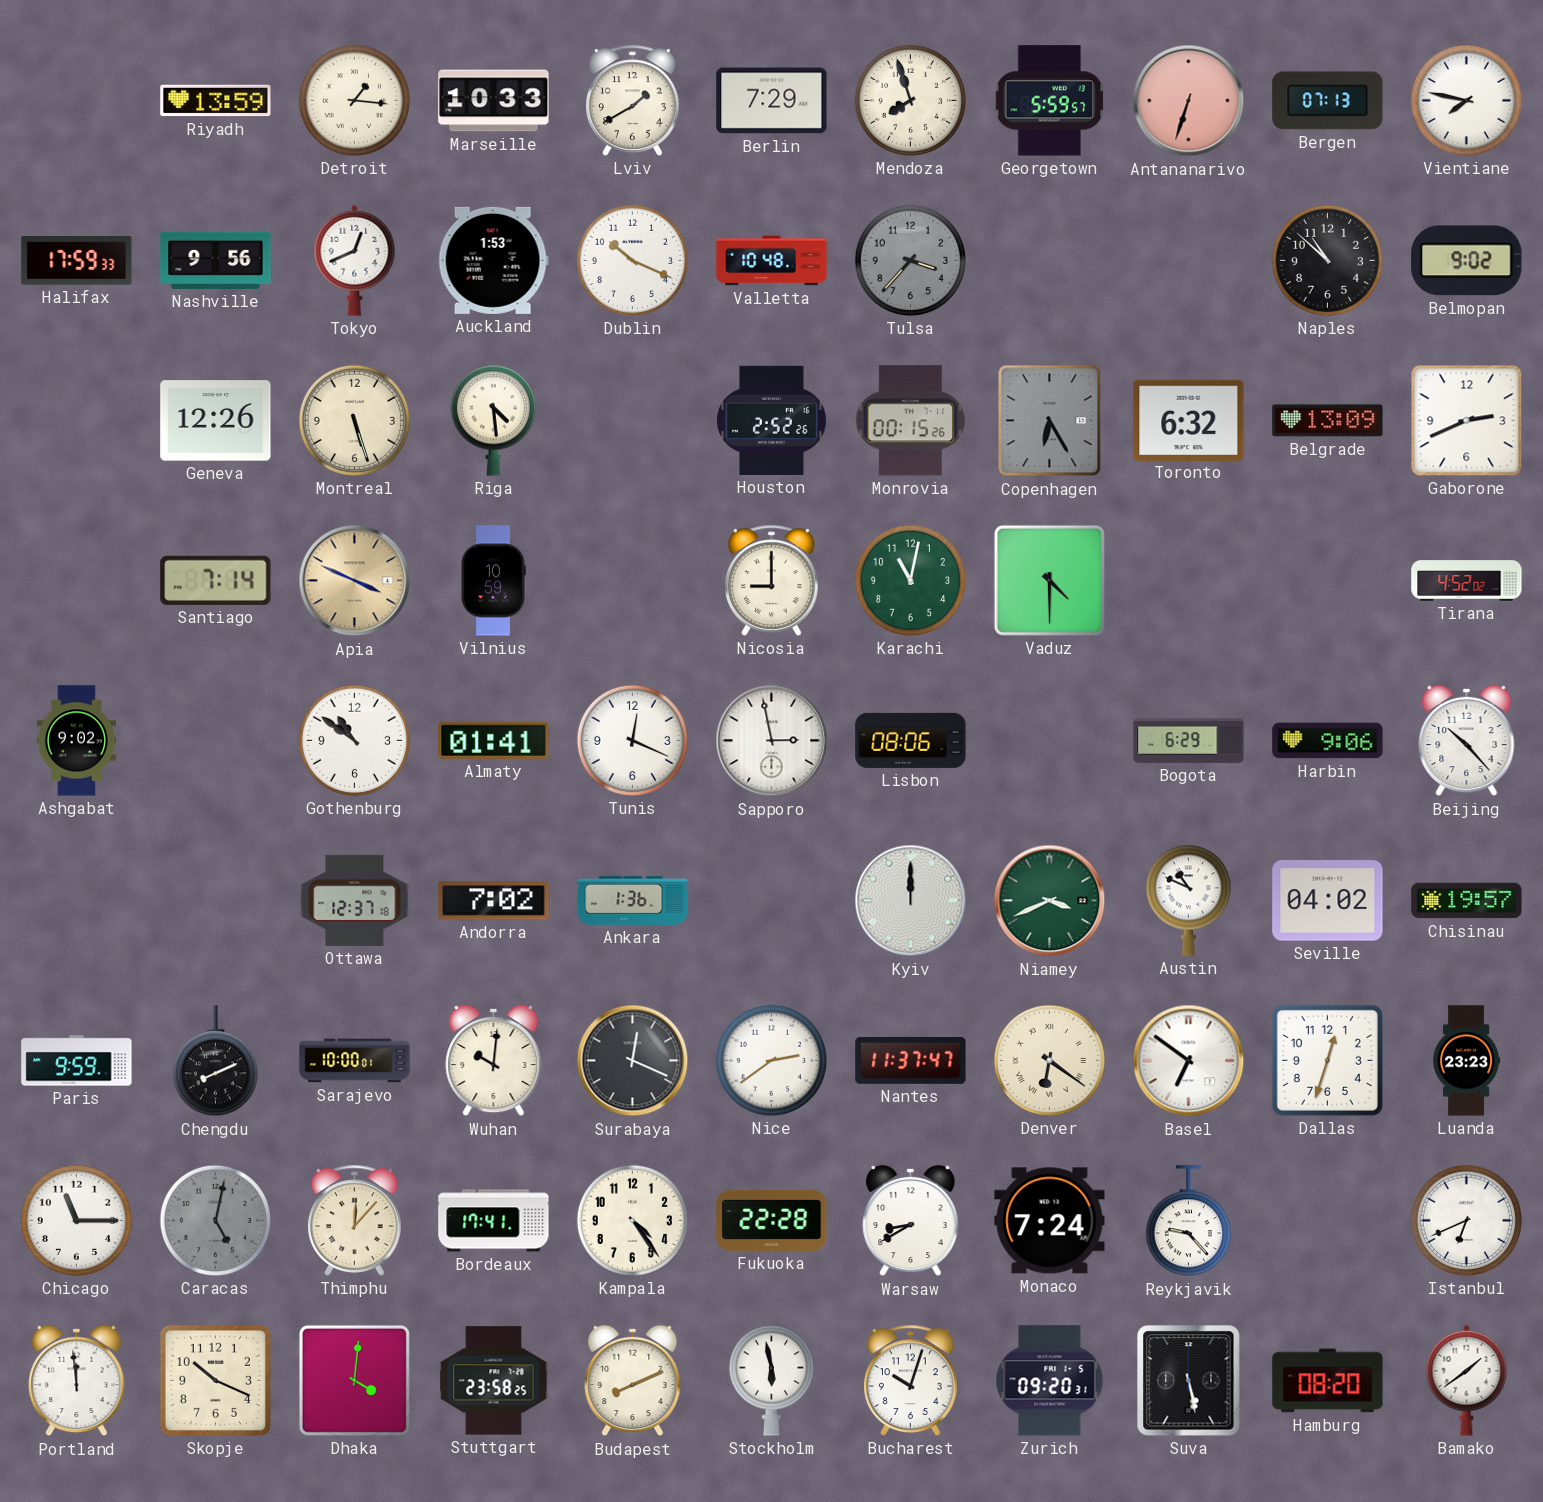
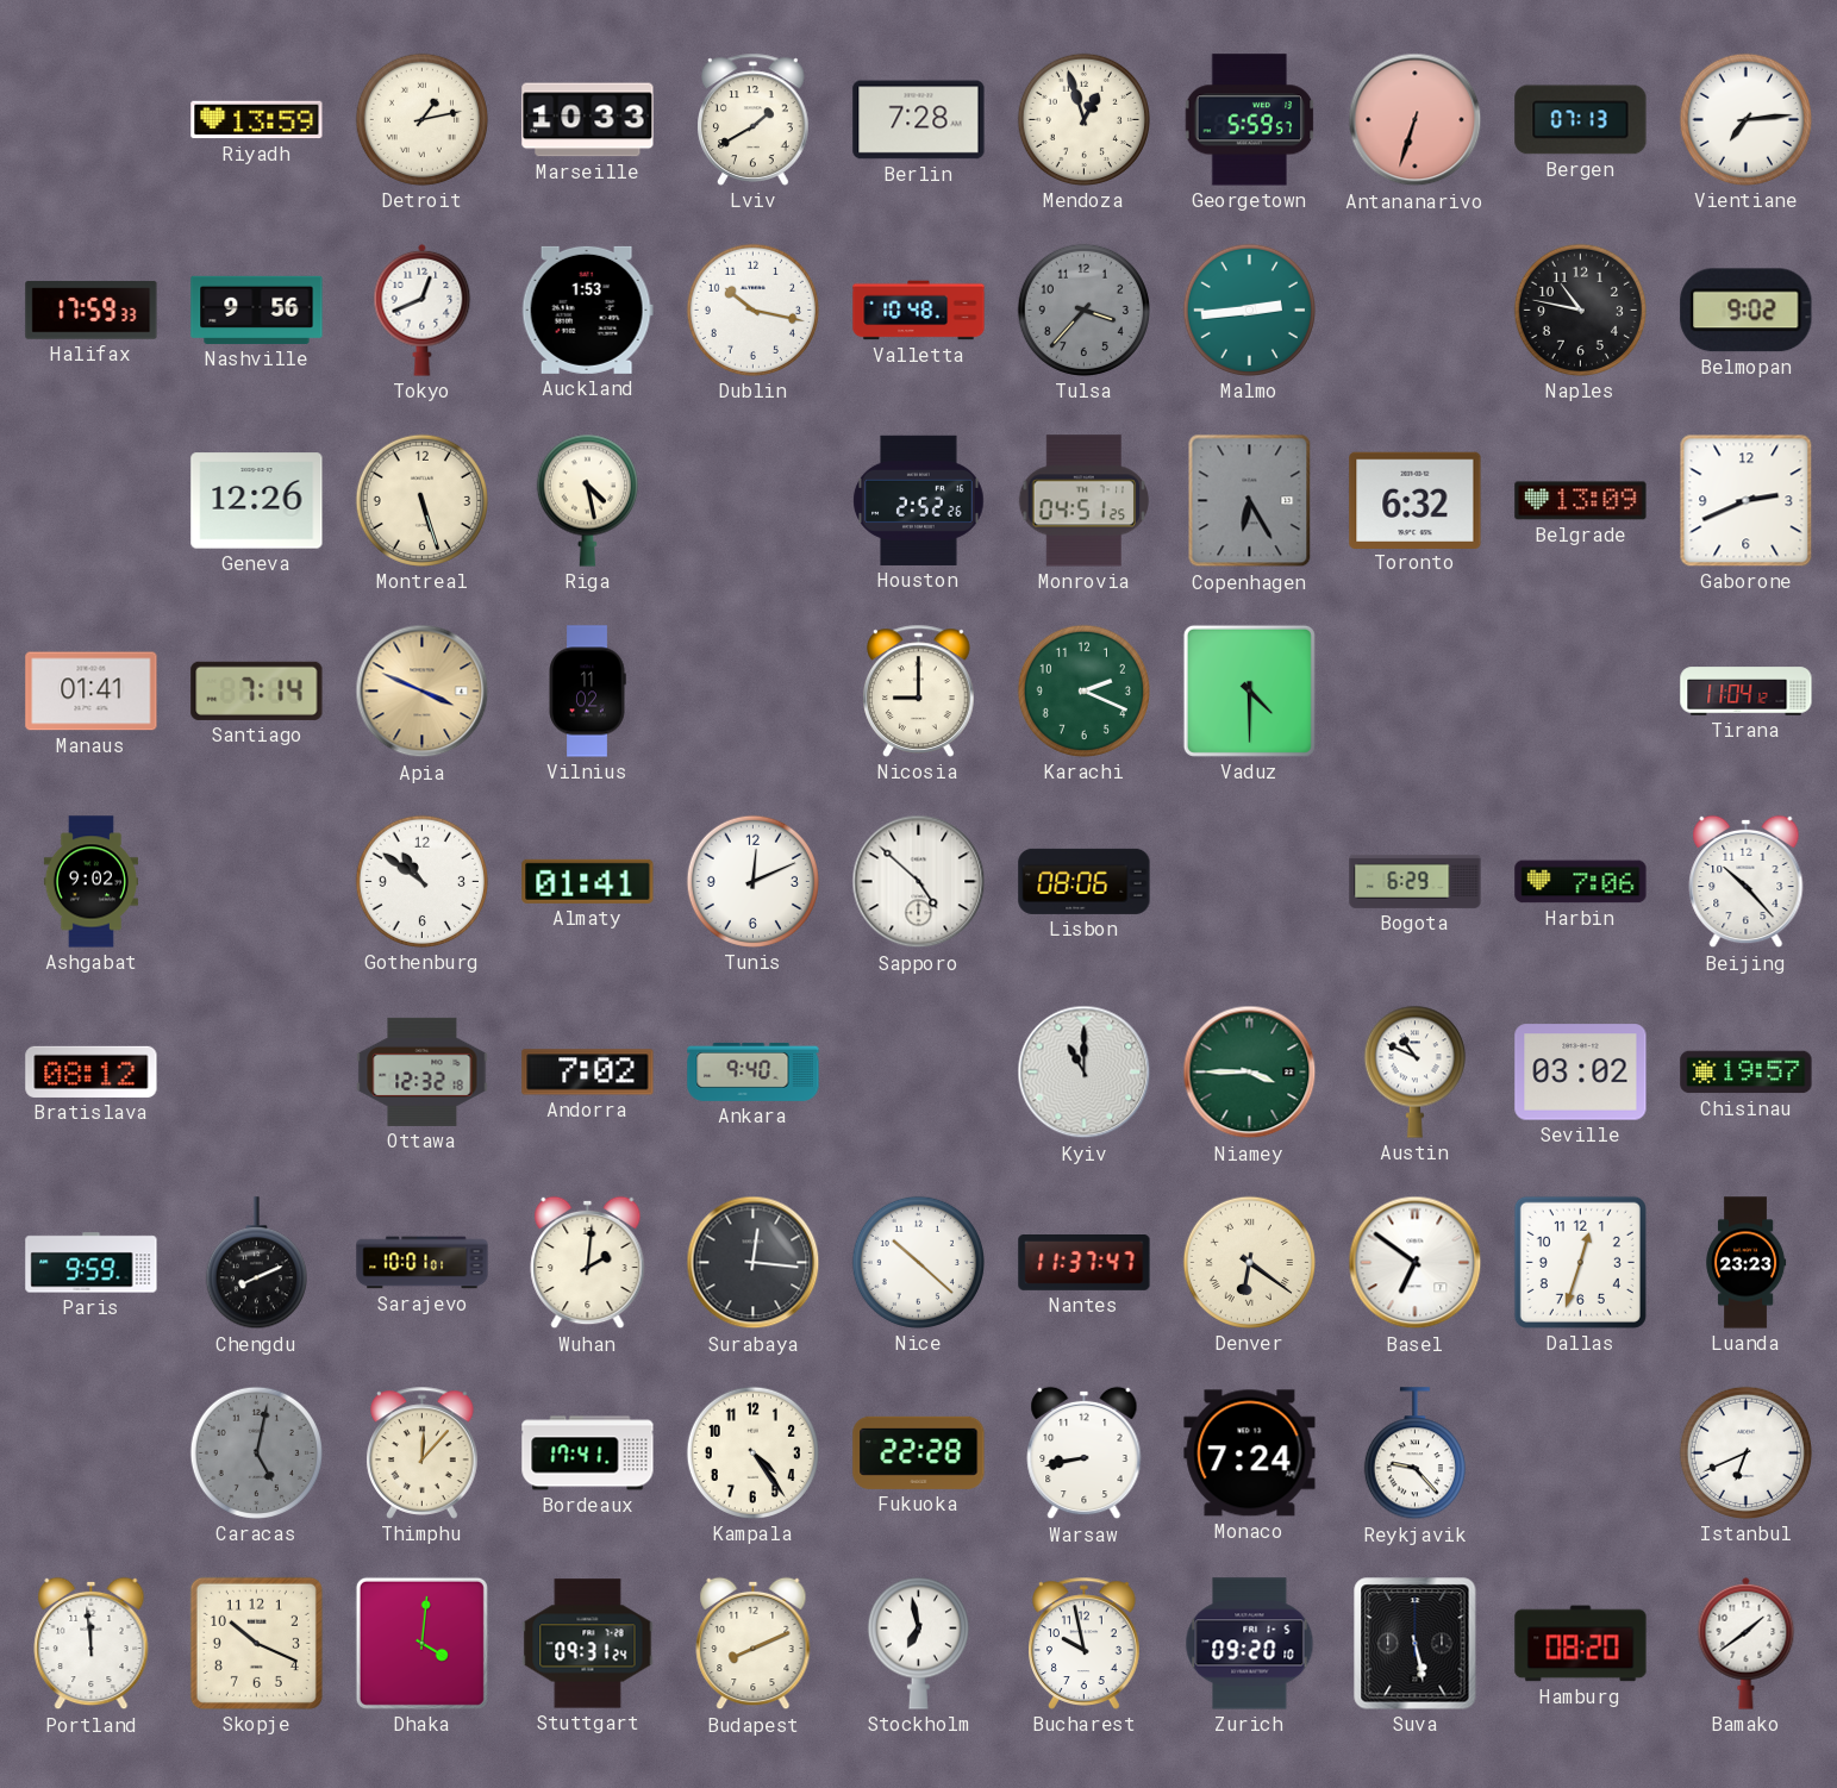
Detroit: 1:16 -> 1:13 (421, 119)
Berlin: 7:29 -> 7:28 (919, 120)
Mendoza: 7:57 -> 12:57 (1083, 119)
Vientiane: 7:47 -> 7:14 (1745, 119)
Dublin: 10:19 -> 10:17 (752, 310)
Malmo: none -> 2:44 (1249, 310)
Naples: 10:52 -> 10:47 (1580, 310)
Riga: 4:29 -> 4:28 (587, 500)
Monrovia: 00:15 -> 04:51 (1085, 501)
Manaus: none -> 01:41 (92, 692)
Vilnius: 10:59 -> 11:02 (587, 692)
Karachi: 11:02 -> 2:19 (1083, 690)
Tirana: 4:52 -> 11:04 (1747, 692)
Tunis: 12:19 -> 12:11 (752, 881)
Sapporo: 2:58 -> 4:52 (919, 882)
Harbin: 9:06 -> 7:06 (1581, 882)
Bratislava: none -> 08:12 (92, 1071)
Ottawa: 12:37 -> 12:32 (423, 1071)
Ankara: 1:36 -> 9:40 (754, 1071)
Kyiv: 12:00 -> 11:00 (1085, 1073)
Niamey: 3:41 -> 3:45 (1250, 1073)
Seville: 04:02 -> 03:02 (1581, 1073)
Sarajevo: 10:00 -> 10:01 (423, 1263)
Wuhan: 10:01 -> 2:01 (588, 1263)
Surabaya: 12:19 -> 12:16 (754, 1263)
Nice: 2:39 -> 10:22 (918, 1262)
Chicago: 11:15 -> none (76, 1220)
Warsaw: 8:40 -> 8:43 (1085, 1453)
Stuttgart: 23:58 -> 09:31 (588, 1644)
Stockholm: 5:58 -> 6:58 (918, 1643)
Bucharest: 10:03 -> 9:58 (1085, 1643)
Zurich: 09:20:31 -> 09:20:10 (1250, 1644)
